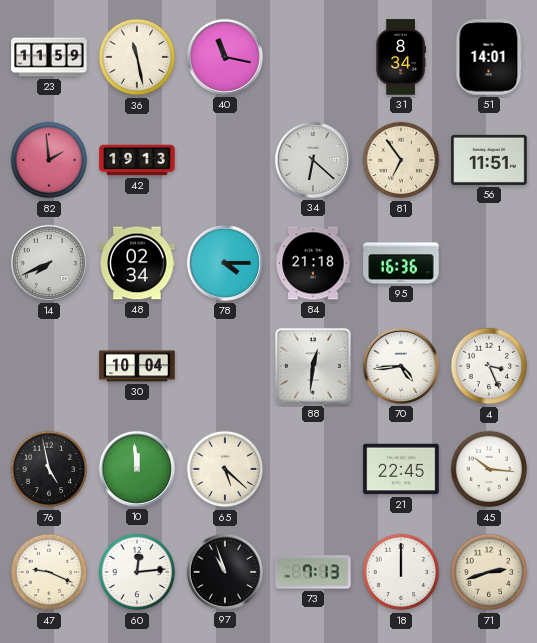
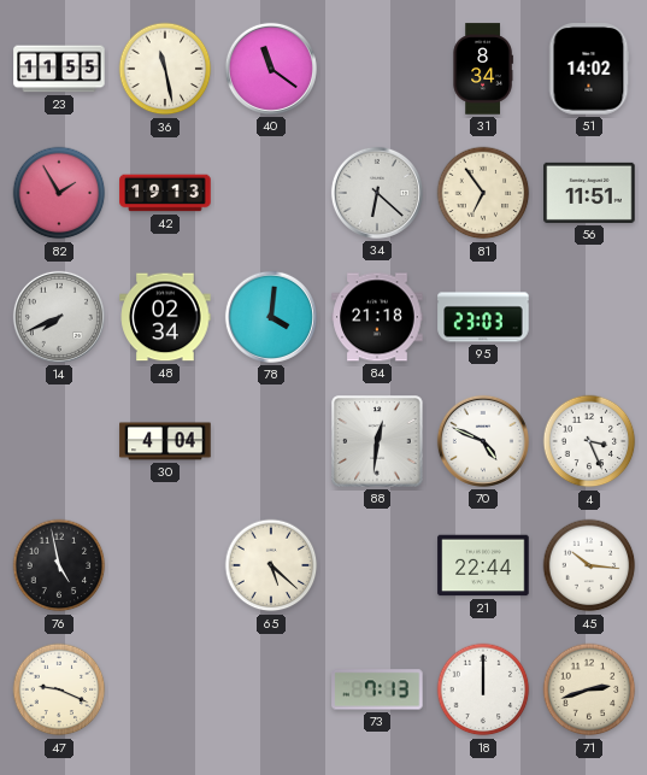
23: 11:59 -> 11:55 (59, 69)
40: 11:17 -> 11:21 (271, 69)
51: 14:01 -> 14:02 (589, 69)
82: 1:59 -> 1:55 (59, 193)
78: 4:15 -> 4:01 (271, 317)
95: 16:36 -> 23:03 (483, 317)
30: 10:04 -> 4:04 (165, 441)
70: 4:44 -> 4:49 (483, 441)
10: 11:59 -> none (137, 469)
21: 22:45 -> 22:44 (483, 565)
60: 12:14 -> none (137, 572)
97: 10:57 -> none (225, 572)
